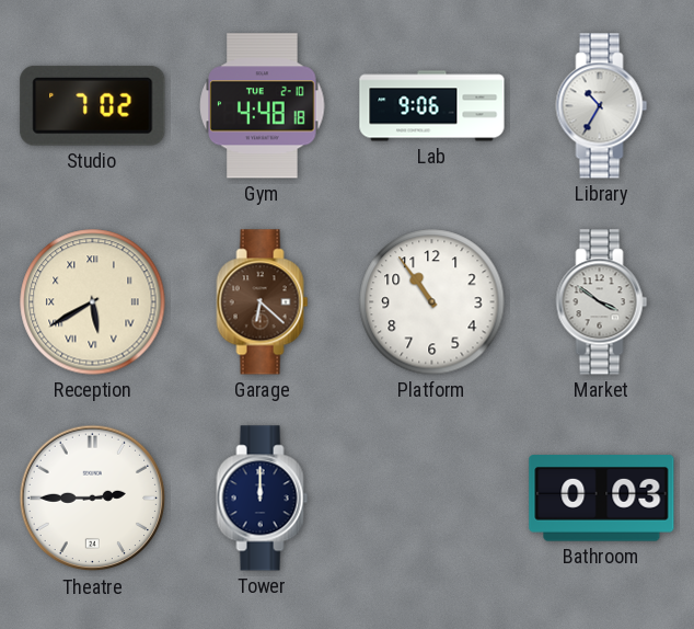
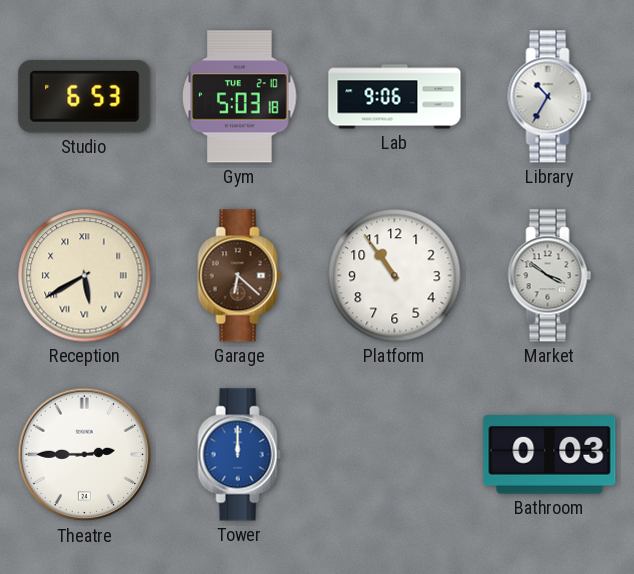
Studio: 7:02 -> 6:53 (85, 96)
Gym: 4:48 -> 5:03 (240, 97)
Tower dial: navy -> blue (240, 455)
